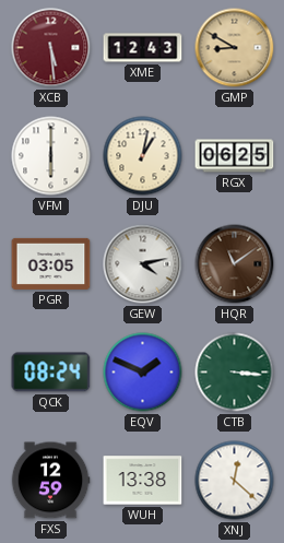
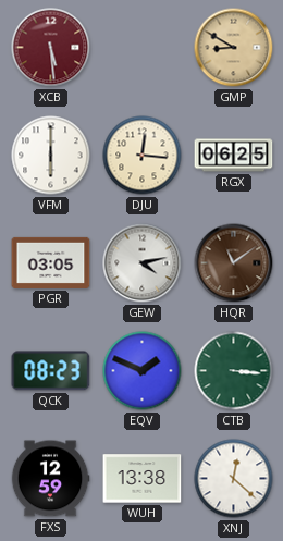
XME: 12:43 -> none (143, 48)
DJU: 1:02 -> 12:16 (143, 156)
QCK: 08:24 -> 08:23 (51, 371)
